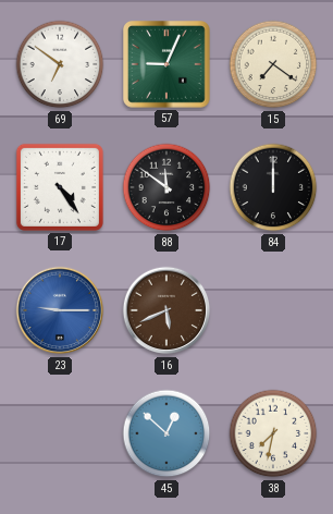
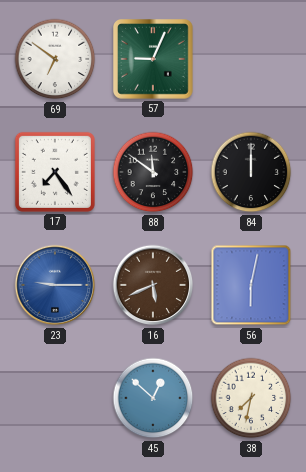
15: 7:21 -> none (273, 64)
17: 4:24 -> 7:24 (55, 172)
56: none -> 6:02 (251, 285)
